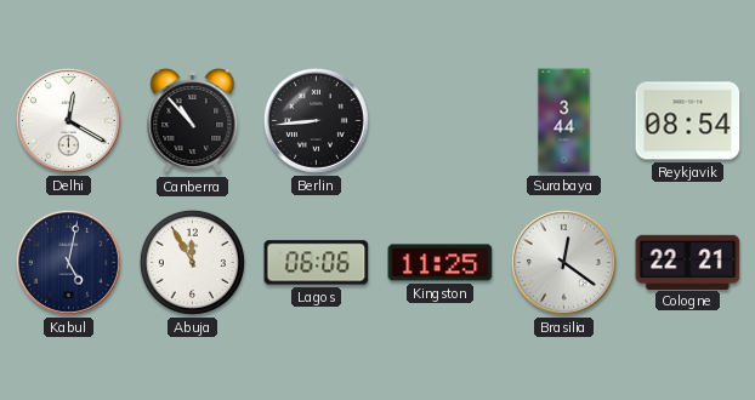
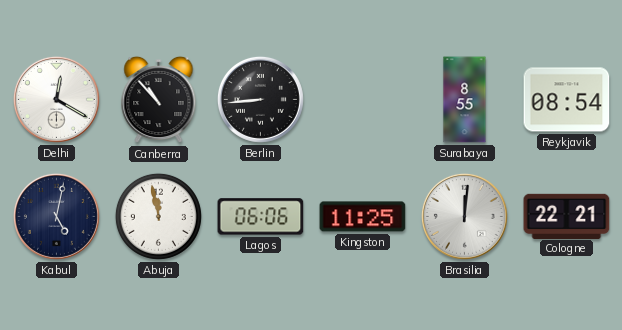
Surabaya: 3:44 -> 8:55 (465, 100)
Abuja: 11:55 -> 11:58 (158, 216)
Brasilia: 12:21 -> 12:01 (464, 216)
